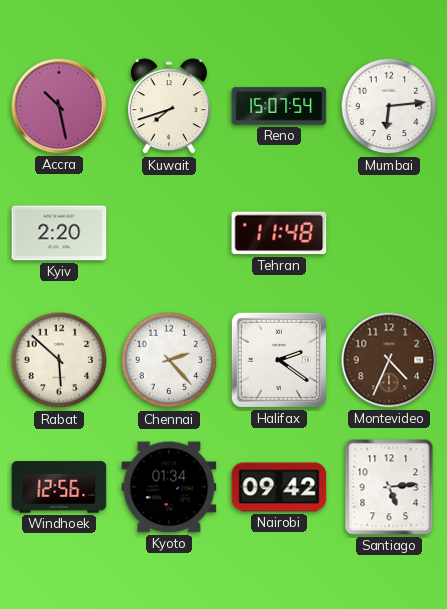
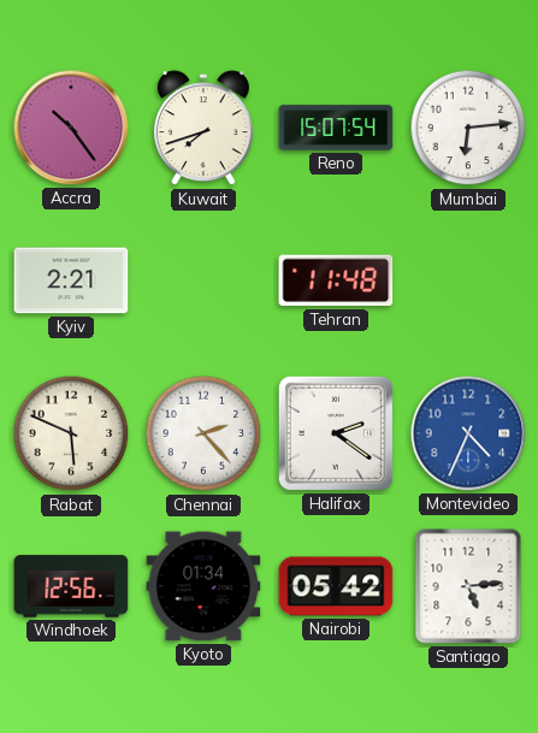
Accra: 10:28 -> 10:24 (71, 128)
Kyiv: 2:20 -> 2:21 (71, 280)
Rabat: 5:52 -> 5:49 (71, 433)
Montevideo dial: brown -> blue (468, 433)
Nairobi: 09:42 -> 05:42 (336, 586)
